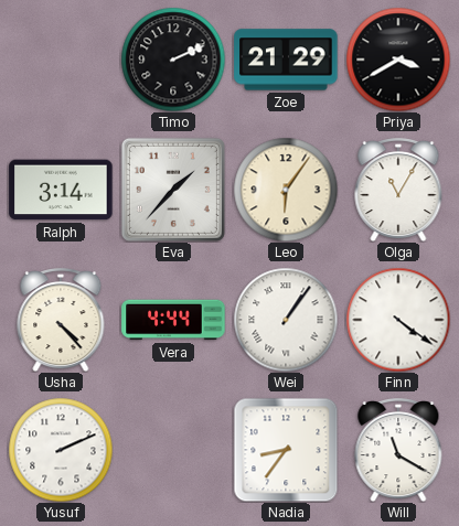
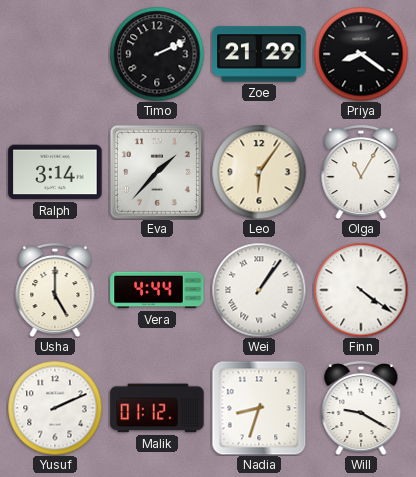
Priya: 3:40 -> 8:21 (361, 54)
Usha: 4:23 -> 5:00 (55, 291)
Malik: none -> 01:12 (157, 408)
Nadia: 8:36 -> 8:33 (259, 408)
Will: 11:20 -> 9:20 (361, 409)
